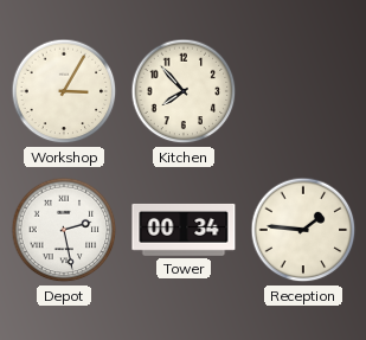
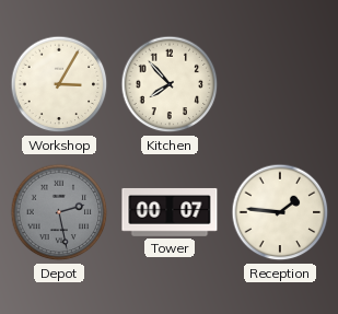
Depot dial: white -> grey (59, 212)
Tower: 00:34 -> 00:07 (170, 212)
